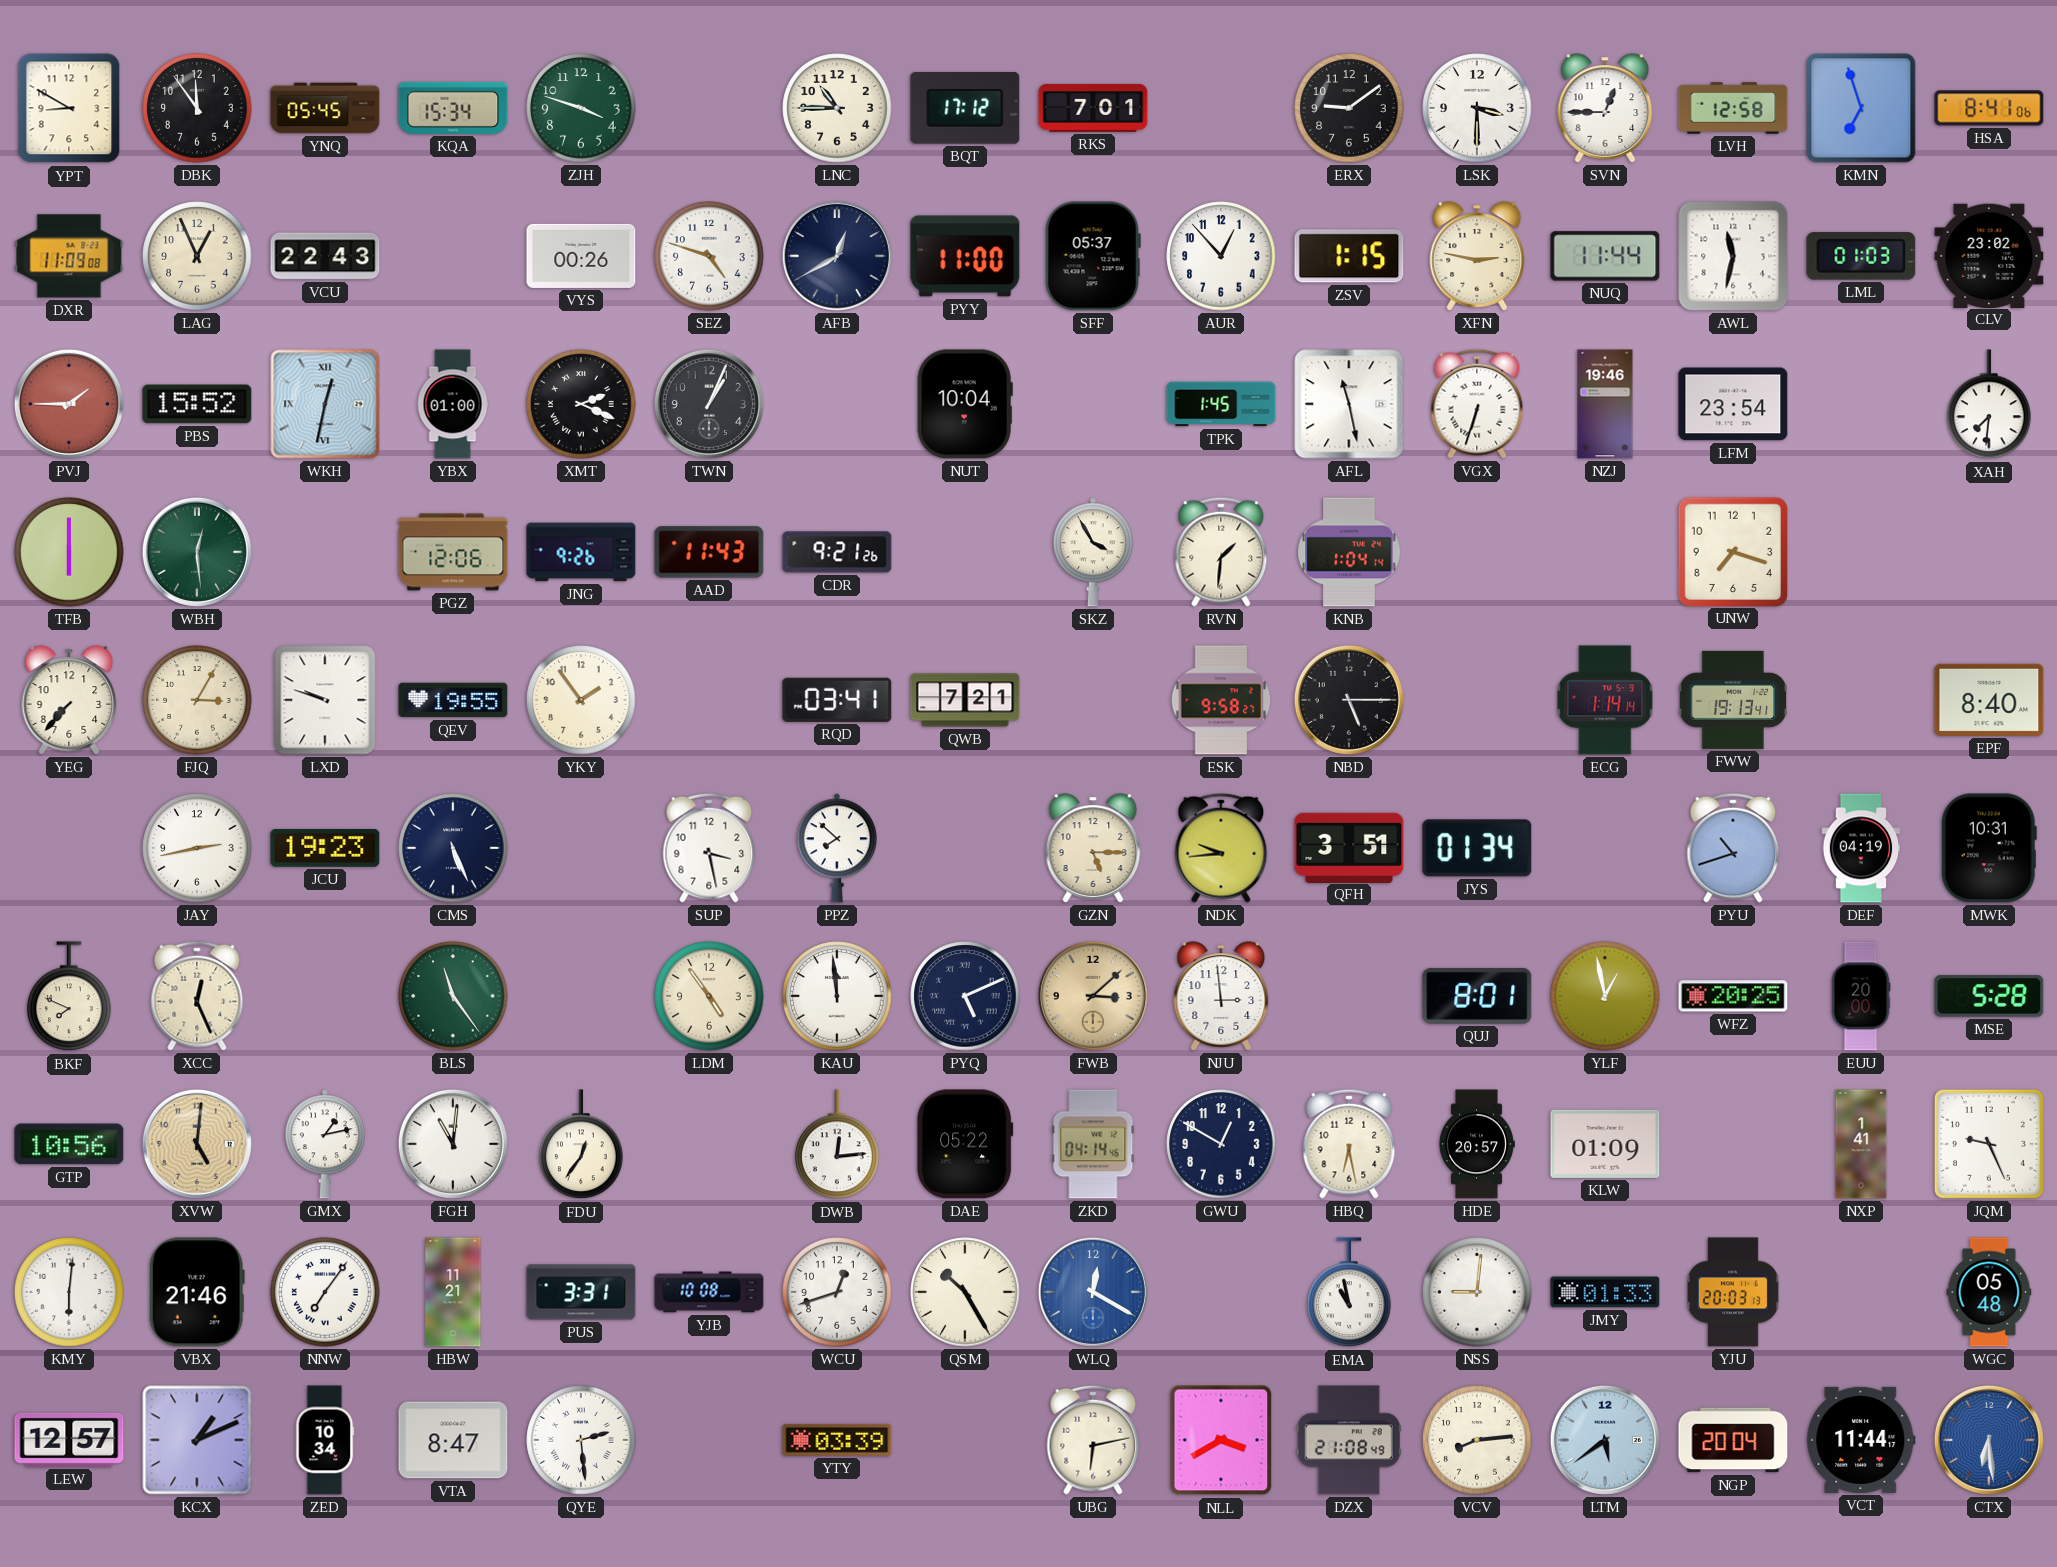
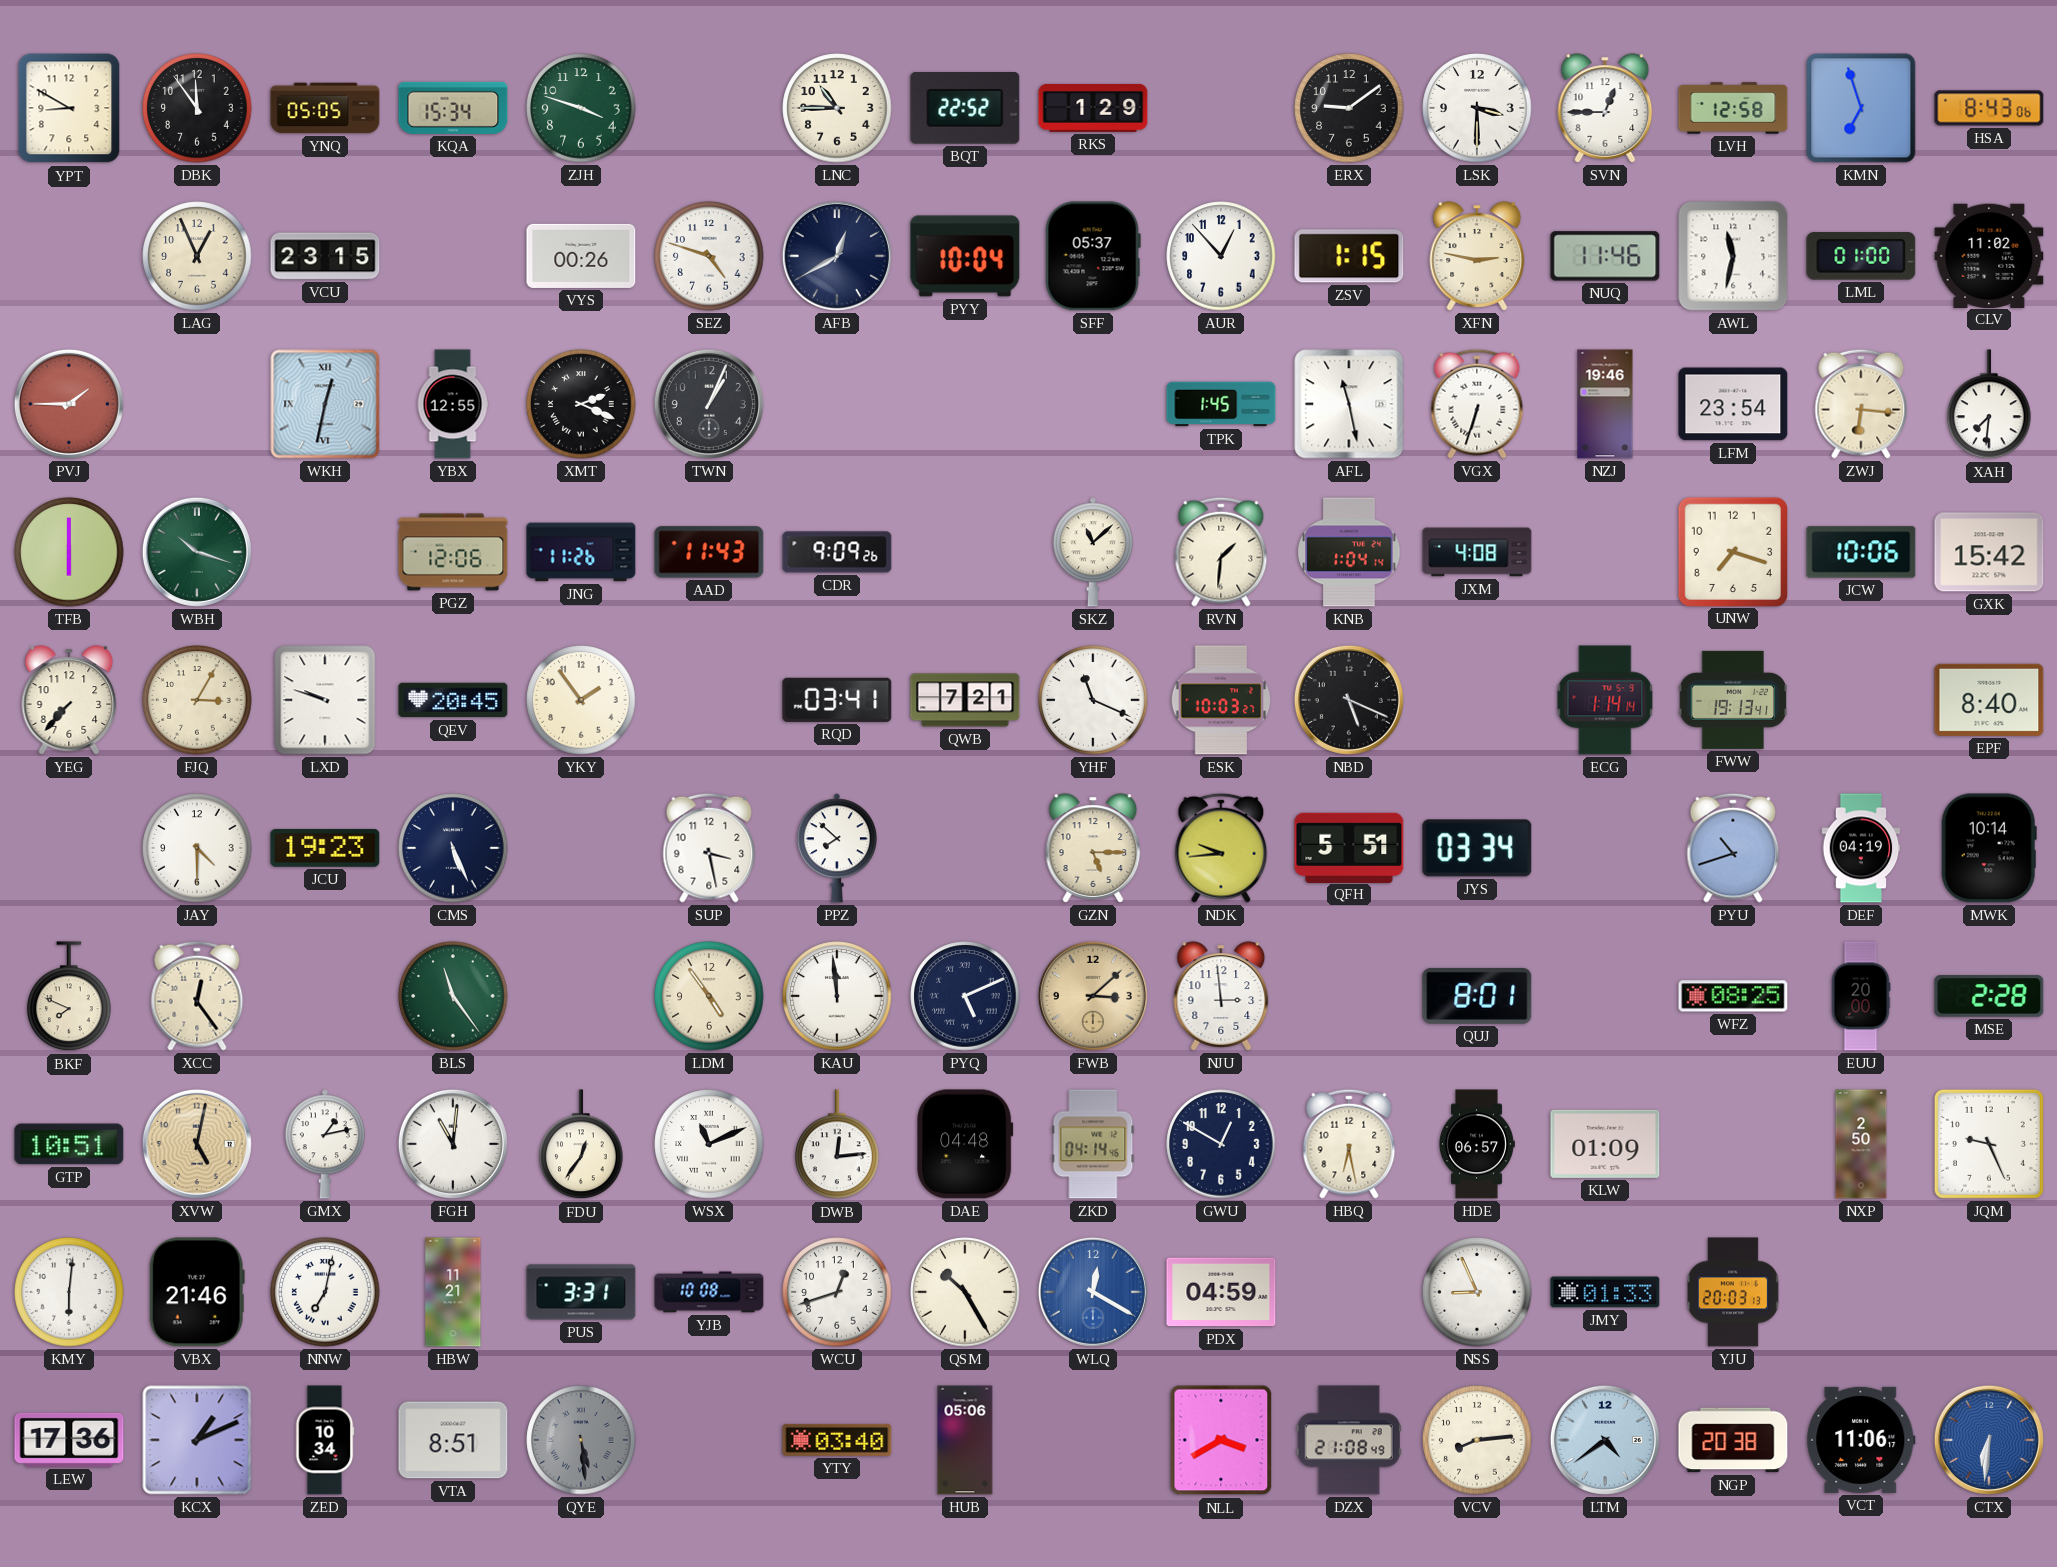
YNQ: 05:45 -> 05:05 (325, 108)
BQT: 17:12 -> 22:52 (965, 109)
RKS: 7:01 -> 1:29 (1093, 108)
HSA: 8:41 -> 8:43 (1989, 108)
DXR: 11:09 -> none (69, 256)
VCU: 22:43 -> 23:15 (325, 256)
PYY: 11:00 -> 10:04 (965, 256)
NUQ: 11:44 -> 11:46 (1605, 256)
LML: 01:03 -> 01:00 (1861, 256)
CLV: 23:02 -> 11:02 (1989, 255)
PBS: 15:52 -> none (197, 404)
YBX: 01:00 -> 12:55 (453, 404)
NUT: 10:04 -> none (965, 404)
ZWJ: none -> 6:16 (1861, 404)
WBH: 12:29 -> 10:18 (197, 552)
JNG: 9:26 -> 11:26 (581, 552)
CDR: 9:21 -> 9:09 (837, 552)
SKZ: 3:55 -> 11:08 (1093, 552)
JXM: none -> 4:08 (1477, 552)
JCW: none -> 10:06 (1861, 552)
GXK: none -> 15:42 (1989, 552)
QEV: 19:55 -> 20:45 (453, 700)
YHF: none -> 11:19 (1093, 700)
ESK: 9:58 -> 10:03 (1221, 700)
NBD: 5:15 -> 5:19 (1349, 700)
JAY: 2:43 -> 4:30 (197, 848)
QFH: 3:51 -> 5:51 (1349, 847)
JYS: 01:34 -> 03:34 (1477, 848)
MWK: 10:31 -> 10:14 (1989, 848)
XCC: 12:26 -> 12:24 (197, 996)
YLF: 12:58 -> none (1605, 996)
WFZ: 20:25 -> 08:25 (1733, 996)
MSE: 5:28 -> 2:28 (1989, 996)
GTP: 10:56 -> 10:51 (69, 1144)
XVW: 5:01 -> 5:02 (197, 1144)
WSX: none -> 11:11 (709, 1144)
DAE: 05:22 -> 04:48 (965, 1144)
HDE: 20:57 -> 06:57 (1477, 1144)
NXP: 1:41 -> 2:50 (1861, 1144)
NNW: 7:06 -> 7:02 (325, 1292)
PDX: none -> 04:59 (1221, 1292)
EMA: 10:58 -> none (1349, 1293)
NSS: 9:01 -> 8:56 (1477, 1292)
WGC: 05:48 -> none (1989, 1292)
LEW: 12:57 -> 17:36 (69, 1440)
VTA: 8:47 -> 8:51 (453, 1440)
QYE: 2:29 -> 5:29 (581, 1440)
QYE dial: white -> grey (581, 1440)
YTY: 03:39 -> 03:40 (837, 1440)
HUB: none -> 05:06 (965, 1440)
UBG: 6:13 -> none (1093, 1440)
LTM: 5:39 -> 4:39 (1605, 1440)
NGP: 20:04 -> 20:38 (1733, 1440)
VCT: 11:44 -> 11:06 (1861, 1440)
CTX: 6:29 -> 6:31 (1989, 1440)
